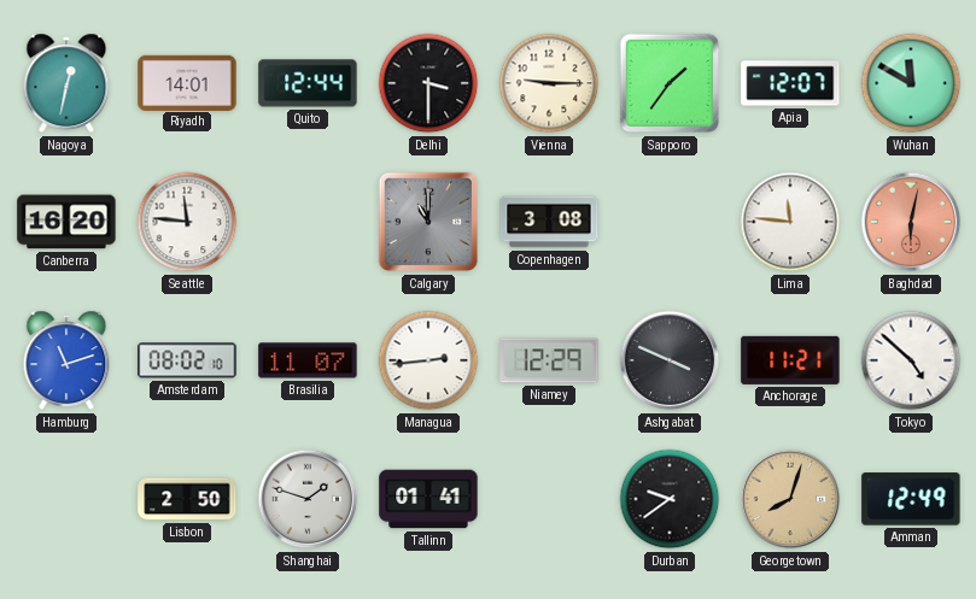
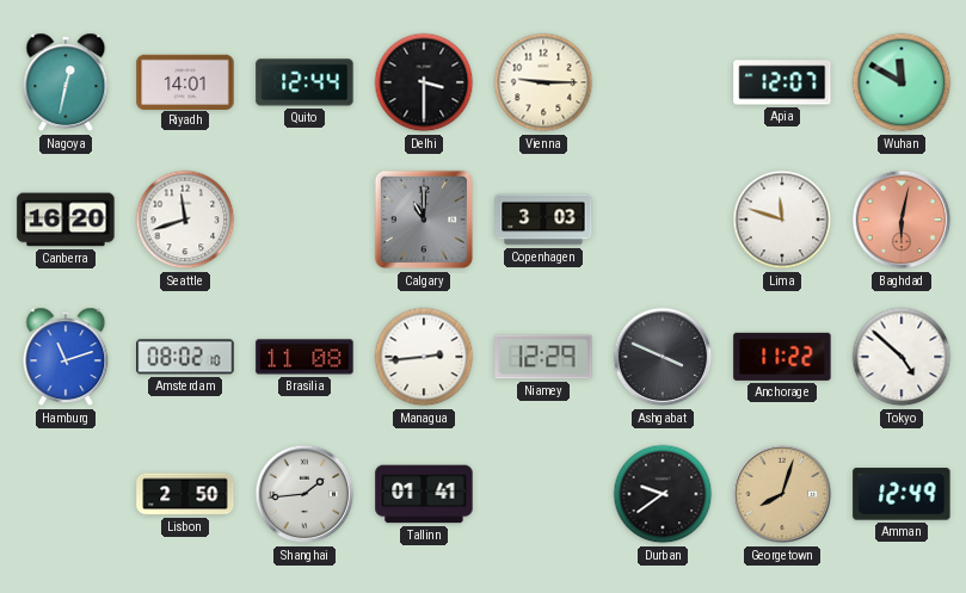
Sapporo: 1:36 -> none (670, 83)
Seattle: 11:46 -> 11:42 (185, 220)
Copenhagen: 3:08 -> 3:03 (543, 220)
Lima: 11:46 -> 11:48 (782, 220)
Brasilia: 11:07 -> 11:08 (304, 357)
Anchorage: 11:21 -> 11:22 (782, 357)
Shanghai: 1:48 -> 1:44 (304, 494)
